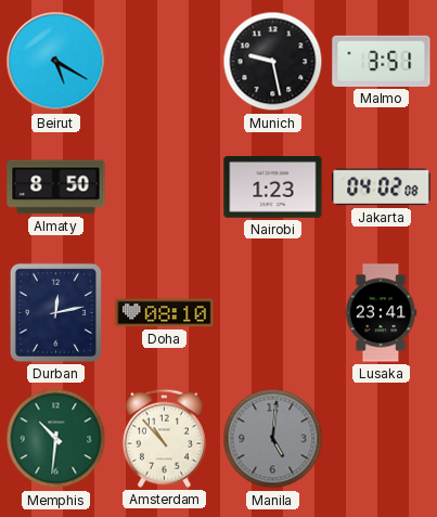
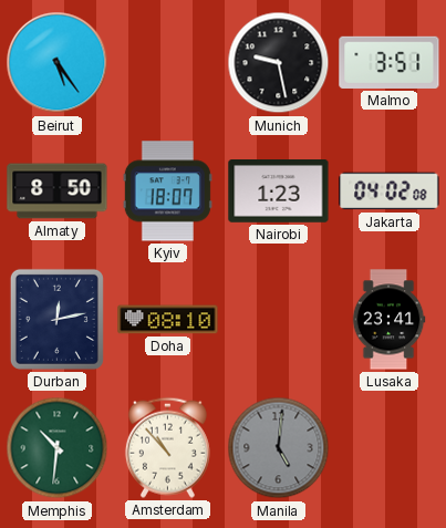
Beirut: 5:20 -> 5:24 (58, 63)
Kyiv: none -> 18:07 (167, 191)
